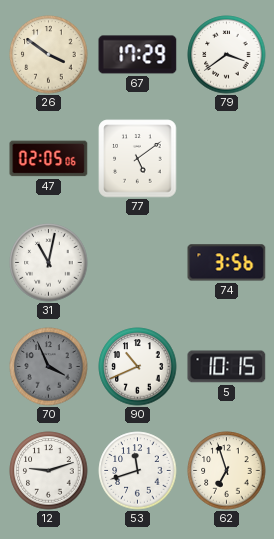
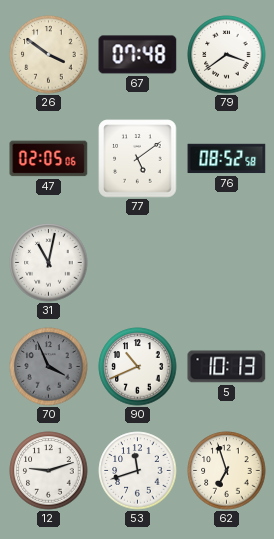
67: 17:29 -> 07:48 (138, 55)
76: none -> 08:52 (227, 159)
74: 3:56 -> none (227, 263)
5: 10:15 -> 10:13 (227, 367)
